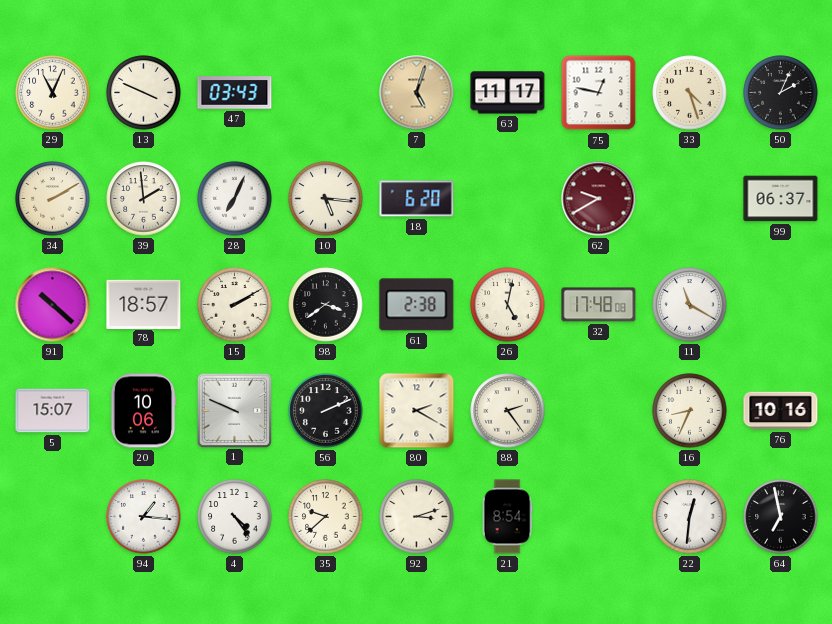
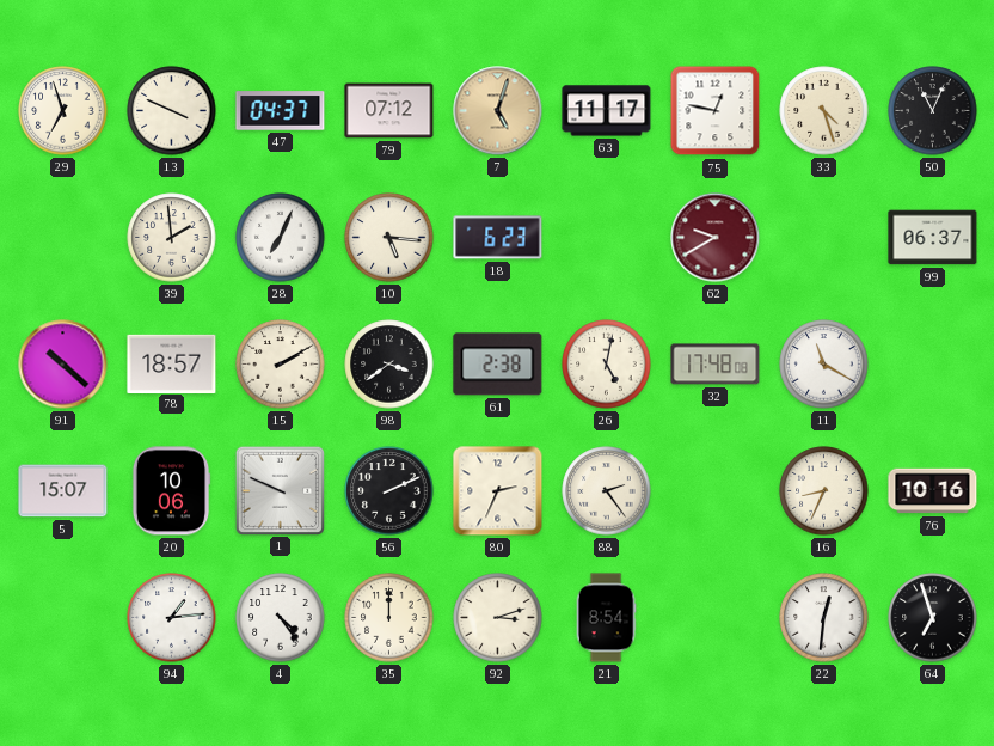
29: 11:04 -> 6:57 (63, 111)
47: 03:43 -> 04:37 (281, 111)
79: none -> 07:12 (389, 111)
50: 2:04 -> 11:04 (933, 111)
34: 2:10 -> none (53, 199)
18: 6:20 -> 6:23 (498, 238)
80: 2:20 -> 2:34 (498, 491)
94: 1:16 -> 1:14 (172, 618)
35: 9:38 -> 12:00 (389, 618)
64: 6:58 -> 6:57 (933, 618)
